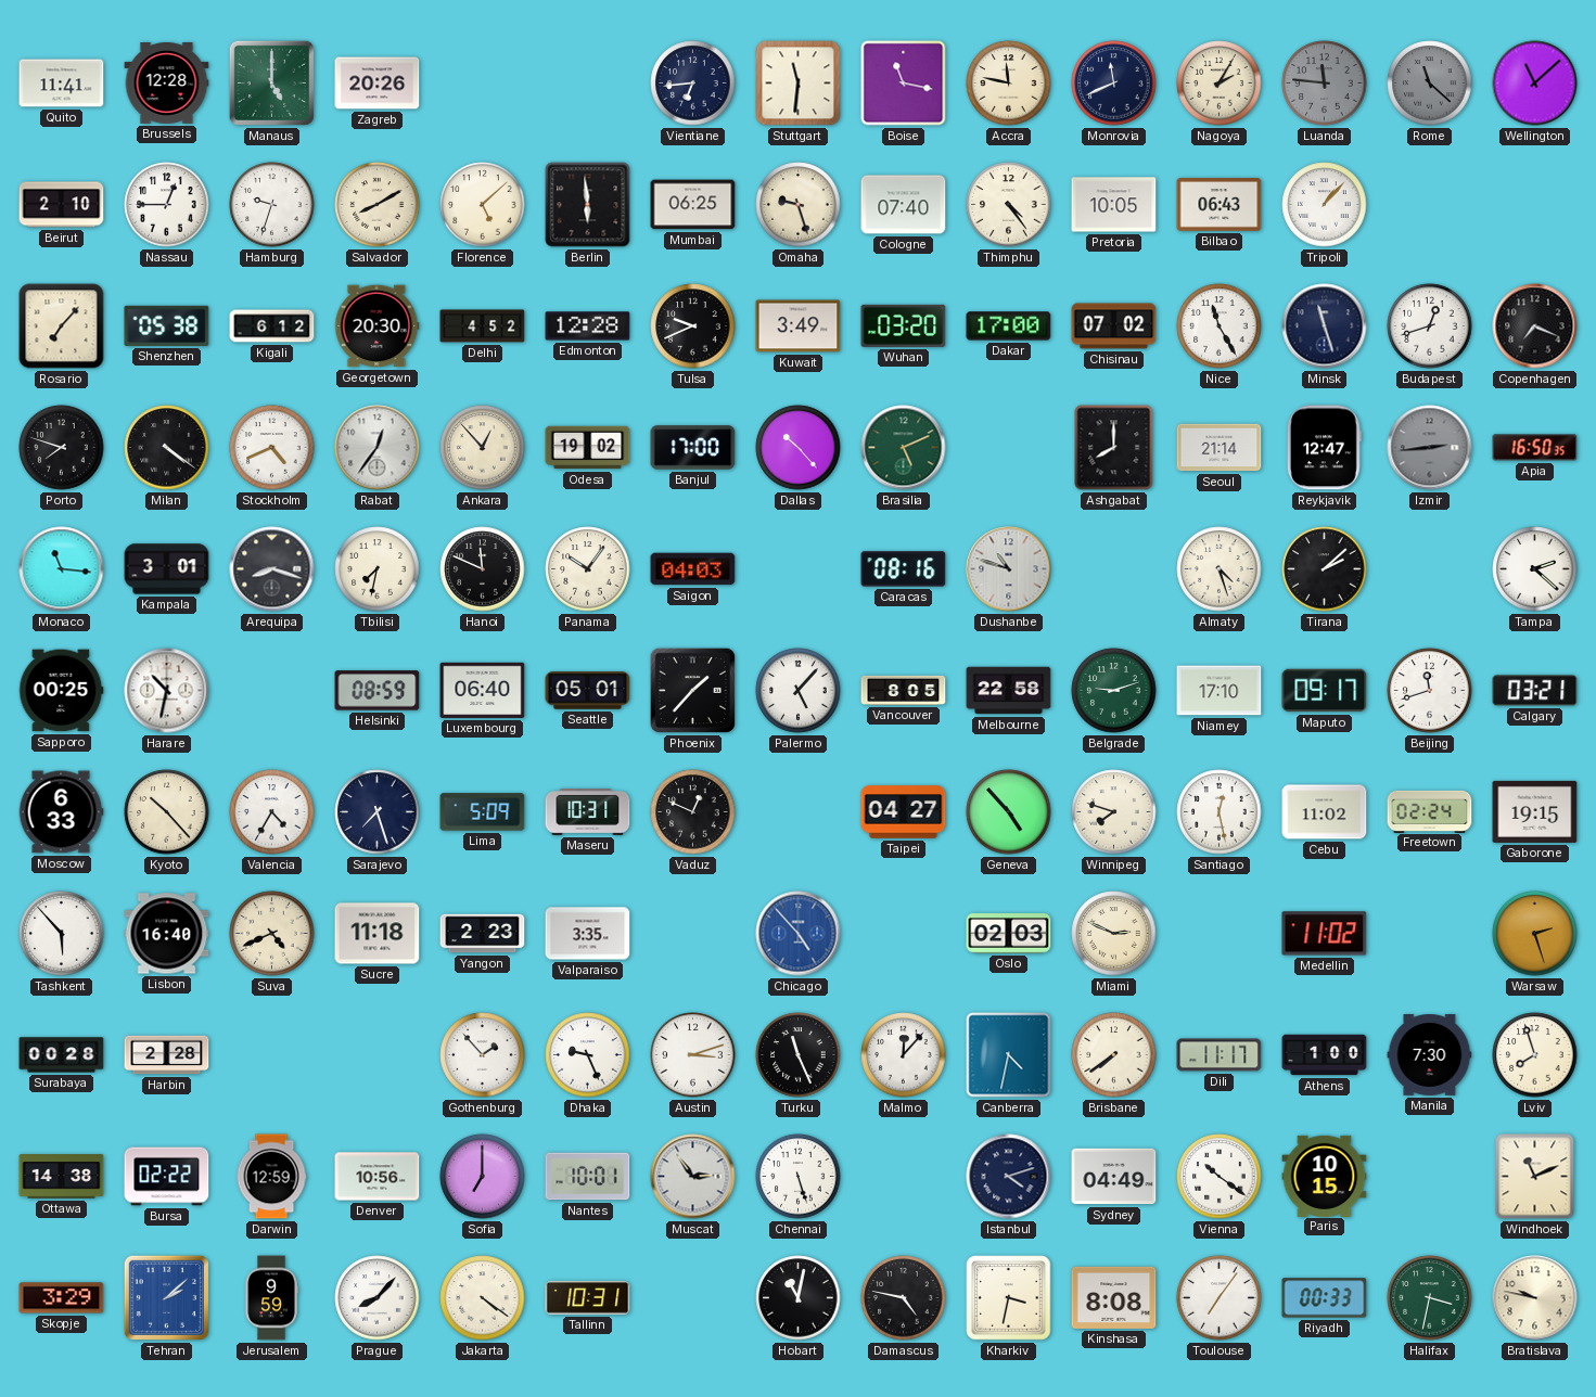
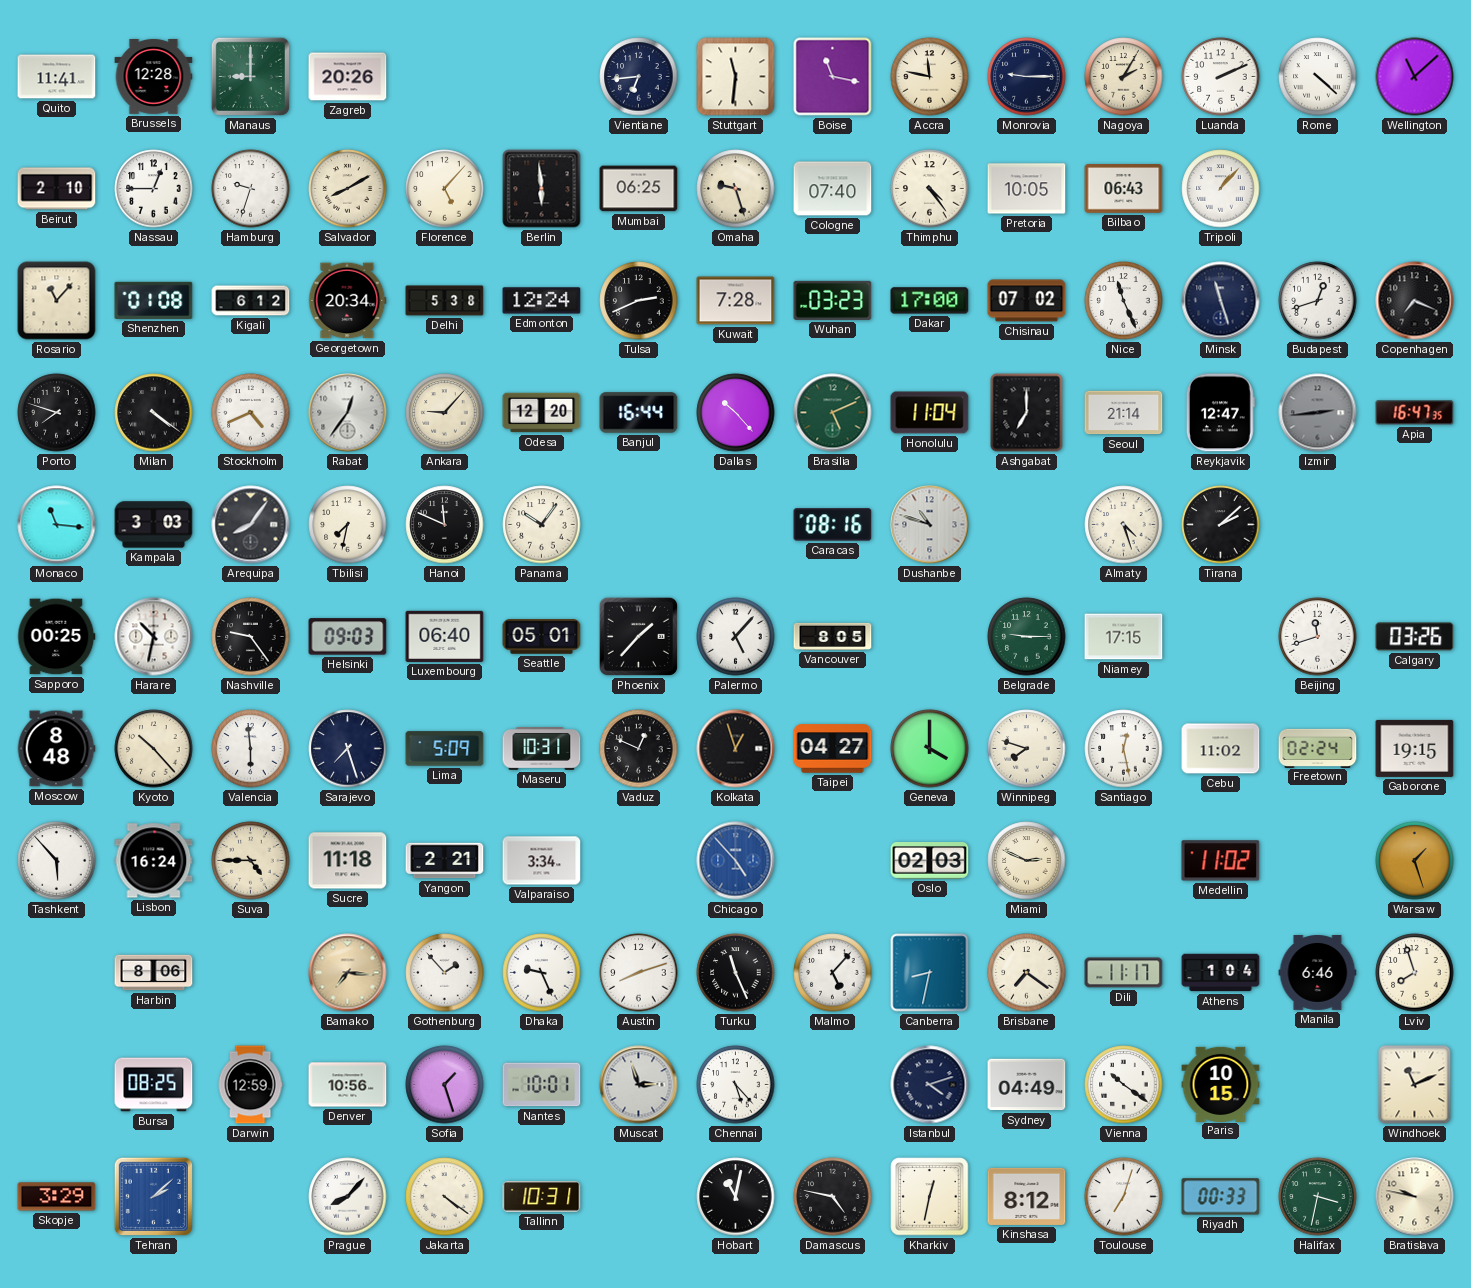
Manaus: 5:00 -> 9:00 (250, 76)
Monrovia: 11:41 -> 9:15 (1027, 77)
Luanda: 11:46 -> 2:11 (1221, 77)
Luanda dial: grey -> white (1221, 77)
Rome: 11:22 -> 4:22 (1318, 77)
Rome dial: grey -> white (1318, 77)
Florence: 5:08 -> 5:07 (445, 189)
Rosario: 7:07 -> 11:07 (57, 301)
Shenzhen: 05:38 -> 01:08 (154, 300)
Georgetown: 20:30 -> 20:34 (348, 301)
Delhi: 4:52 -> 5:38 (445, 301)
Edmonton: 12:28 -> 12:24 (542, 301)
Tulsa: 9:41 -> 2:41 (639, 301)
Kuwait: 3:49 -> 7:28 (736, 301)
Wuhan: 03:20 -> 03:23 (833, 300)
Nice: 11:25 -> 11:26 (1124, 301)
Ankara: 12:53 -> 9:07 (445, 413)
Odesa: 19:02 -> 12:20 (542, 413)
Banjul: 17:00 -> 16:44 (639, 413)
Honolulu: none -> 11:04 (930, 413)
Ashgabat: 8:00 -> 7:00 (1027, 413)
Apia: 16:50 -> 16:47 (1415, 413)
Kampala: 3:01 -> 3:03 (154, 525)
Arequipa: 8:18 -> 8:06 (251, 525)
Saigon: 04:03 -> none (693, 569)
Tampa: 2:22 -> none (1535, 569)
Nashville: none -> 9:24 (251, 637)
Helsinki: 08:59 -> 09:03 (348, 637)
Melbourne: 22:58 -> none (1009, 691)
Belgrade: 9:12 -> 9:15 (1027, 637)
Niamey: 17:10 -> 17:15 (1124, 637)
Maputo: 09:17 -> none (1325, 691)
Calgary: 03:21 -> 03:26 (1415, 637)
Moscow: 6:33 -> 8:48 (56, 749)
Valencia: 4:35 -> 5:59 (251, 749)
Kolkata: none -> 12:57 (736, 749)
Geneva: 4:53 -> 4:00 (930, 749)
Lisbon: 16:40 -> 16:24 (154, 861)
Suva: 4:41 -> 4:45 (251, 861)
Yangon: 2:23 -> 2:21 (445, 861)
Valparaiso: 3:35 -> 3:34 (542, 861)
Warsaw: 2:27 -> 1:27 (1415, 861)
Surabaya: 00:28 -> none (62, 1055)
Harbin: 2:28 -> 8:06 (154, 973)
Bamako: none -> 7:16 (348, 973)
Austin: 3:12 -> 8:12 (639, 973)
Malmo: 12:07 -> 5:07 (833, 973)
Canberra: 4:32 -> 8:32 (930, 973)
Brisbane: 7:39 -> 7:21 (1027, 973)
Athens: 1:00 -> 1:04 (1221, 973)
Manila: 7:30 -> 6:46 (1318, 973)
Ottawa: 14:38 -> none (62, 1177)
Bursa: 02:22 -> 08:25 (154, 1085)
Sofia: 7:00 -> 1:27 (445, 1085)
Muscat: 2:54 -> 2:57 (639, 1085)
Chennai: 5:27 -> 5:23 (736, 1085)
Jerusalem: 9:59 -> none (271, 1298)
Kharkiv: 3:32 -> 12:32 (930, 1197)
Kinshasa: 8:08 -> 8:12 (1027, 1196)
Toulouse: 7:06 -> 7:03 (1124, 1197)
